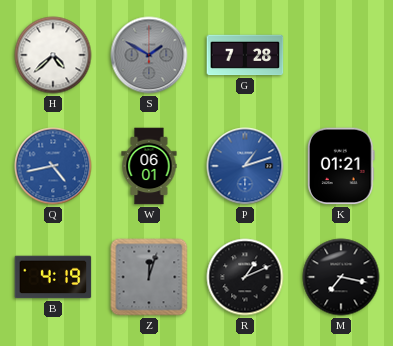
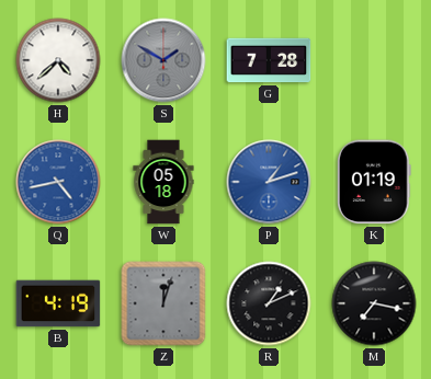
W: 06:01 -> 05:18 (163, 182)
K: 01:21 -> 01:19 (375, 182)
